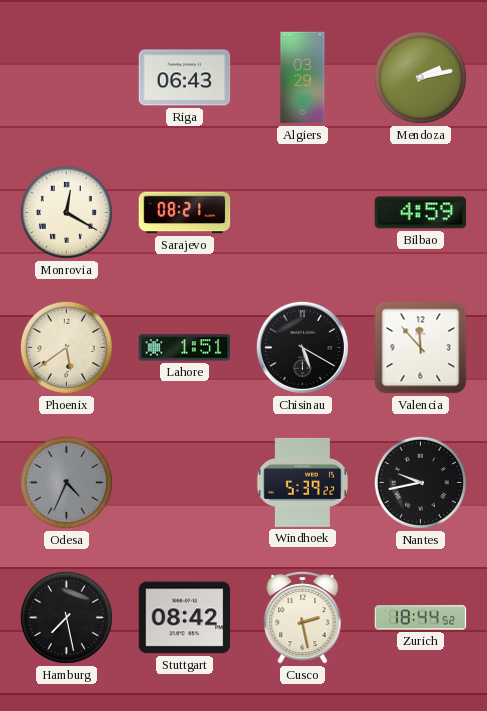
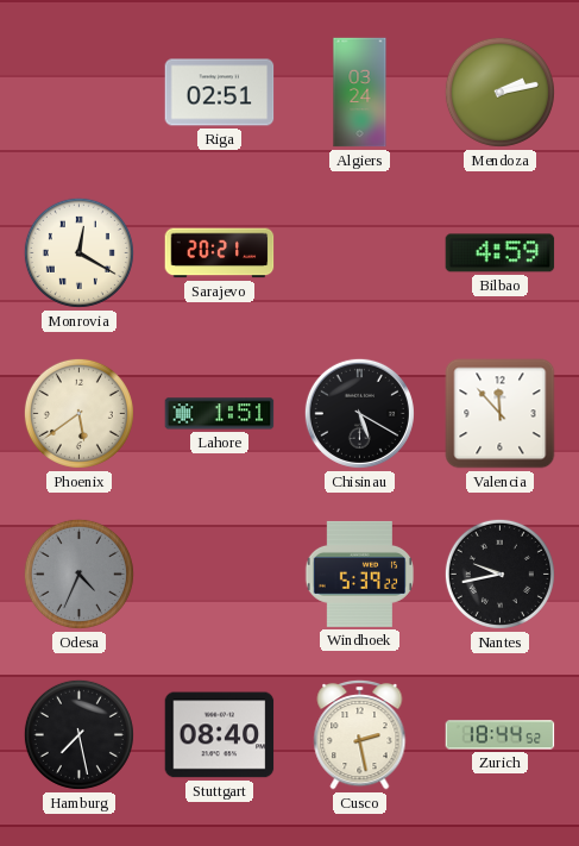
Riga: 06:43 -> 02:51 (220, 93)
Algiers: 03:29 -> 03:24 (360, 93)
Sarajevo: 08:21 -> 20:21 (220, 253)
Stuttgart: 08:42 -> 08:40 (220, 735)
